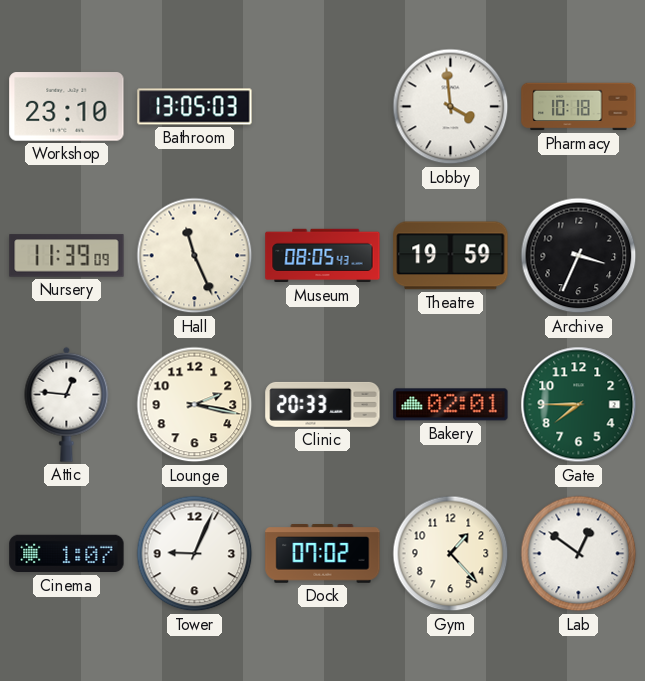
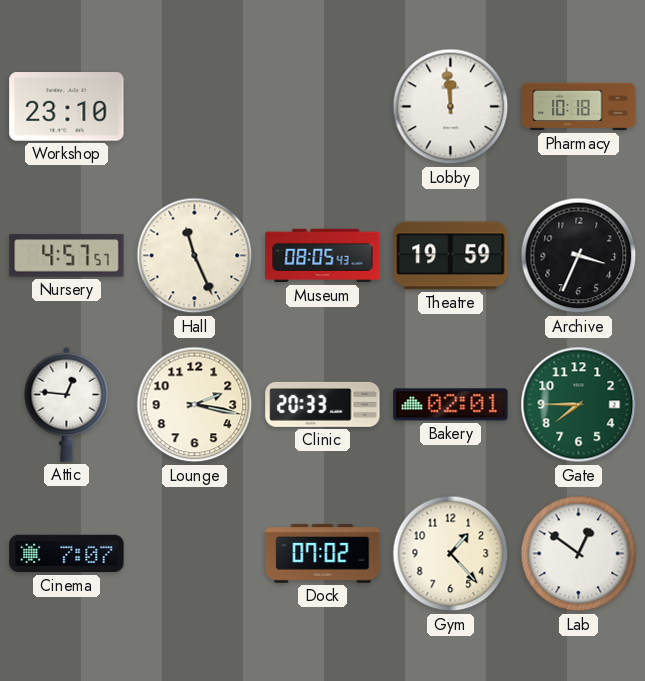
Bathroom: 13:05 -> none (195, 107)
Lobby: 3:59 -> 11:59 (451, 107)
Nursery: 11:39 -> 4:57 (67, 256)
Cinema: 1:07 -> 7:07 (67, 554)
Tower: 9:04 -> none (195, 554)
